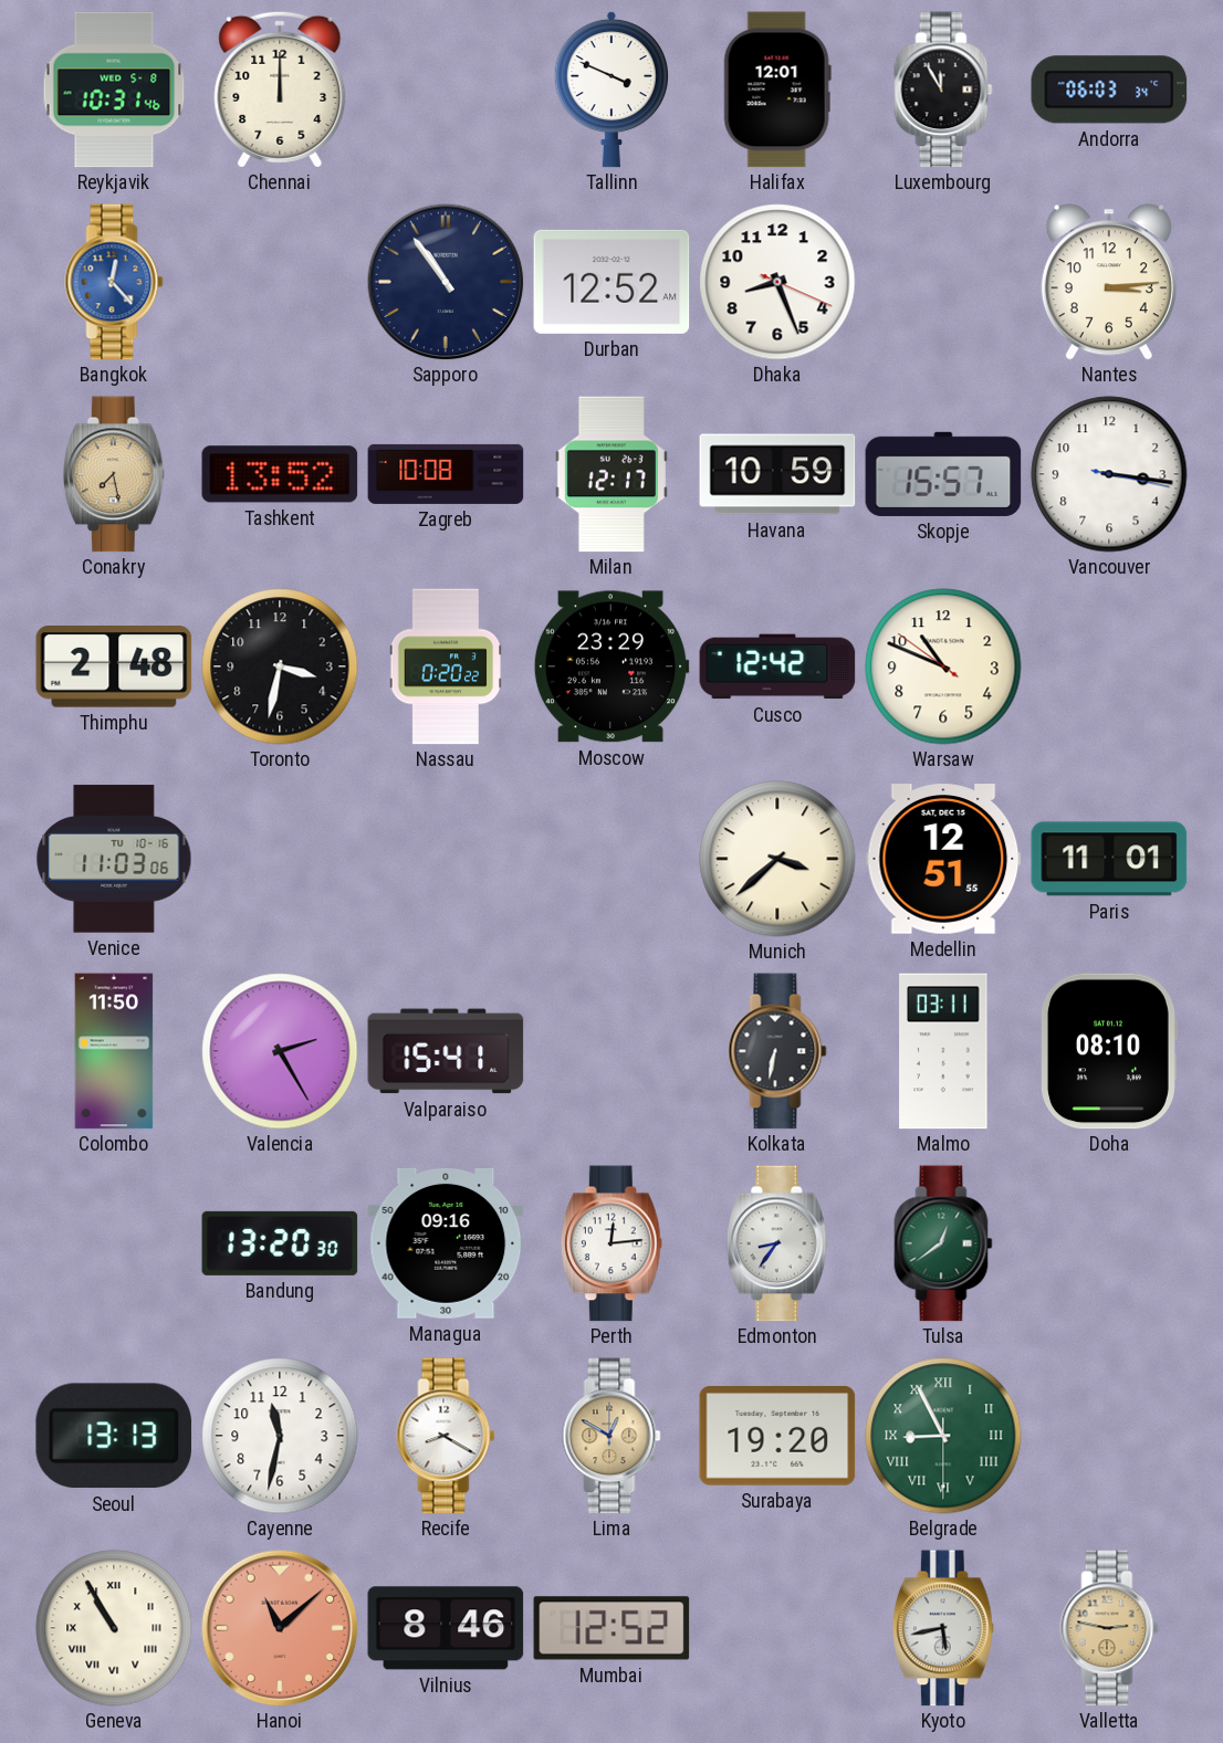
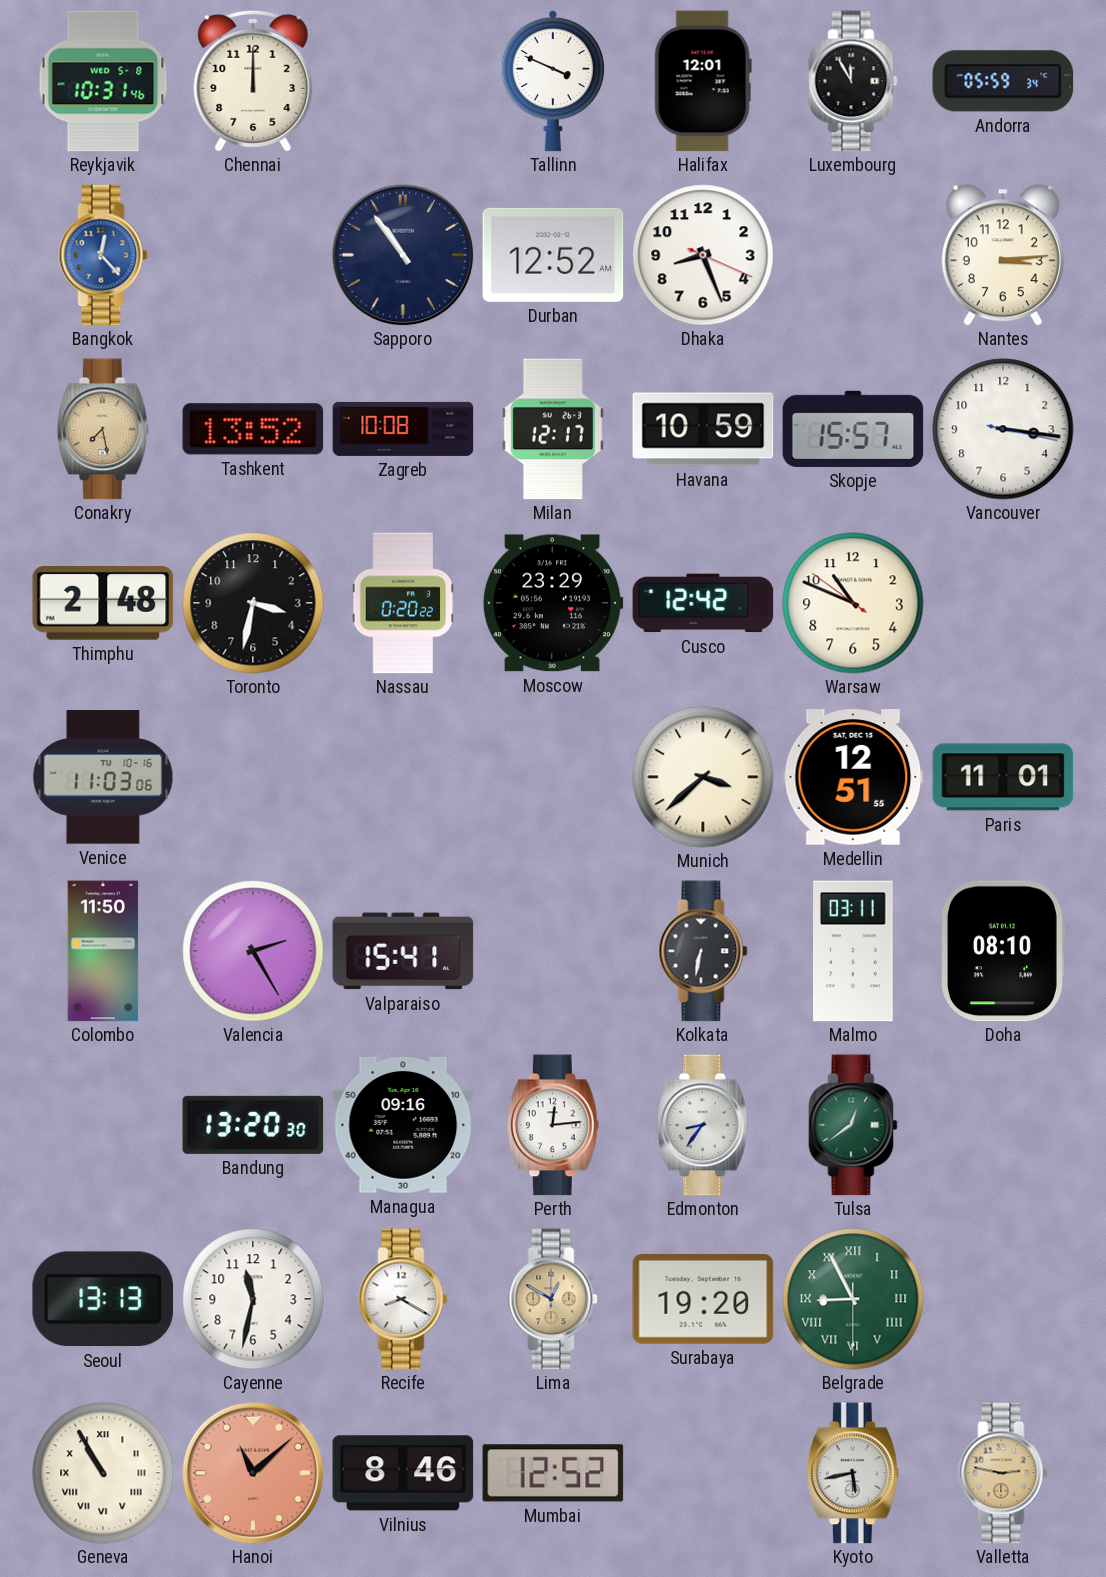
Andorra: 06:03 -> 05:59 (1003, 81)
